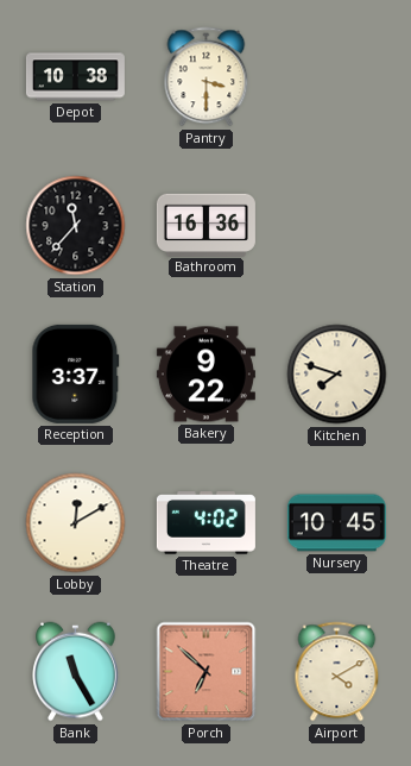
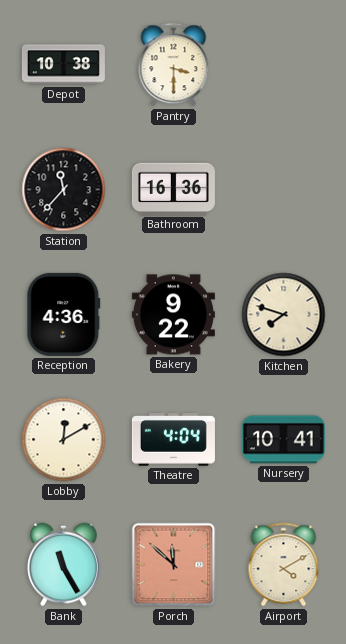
Reception: 3:37 -> 4:36 (64, 314)
Theatre: 4:02 -> 4:04 (173, 440)
Nursery: 10:45 -> 10:41 (283, 440)
Porch: 6:52 -> 11:52 (174, 565)
